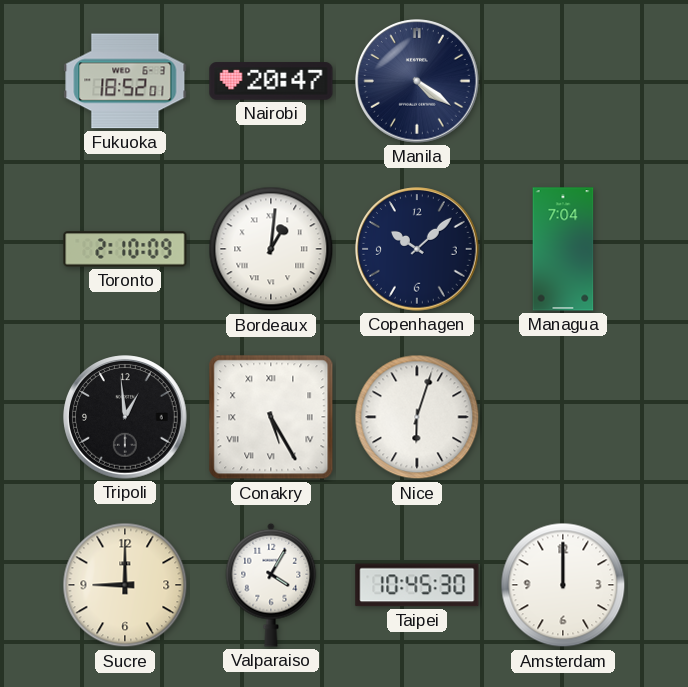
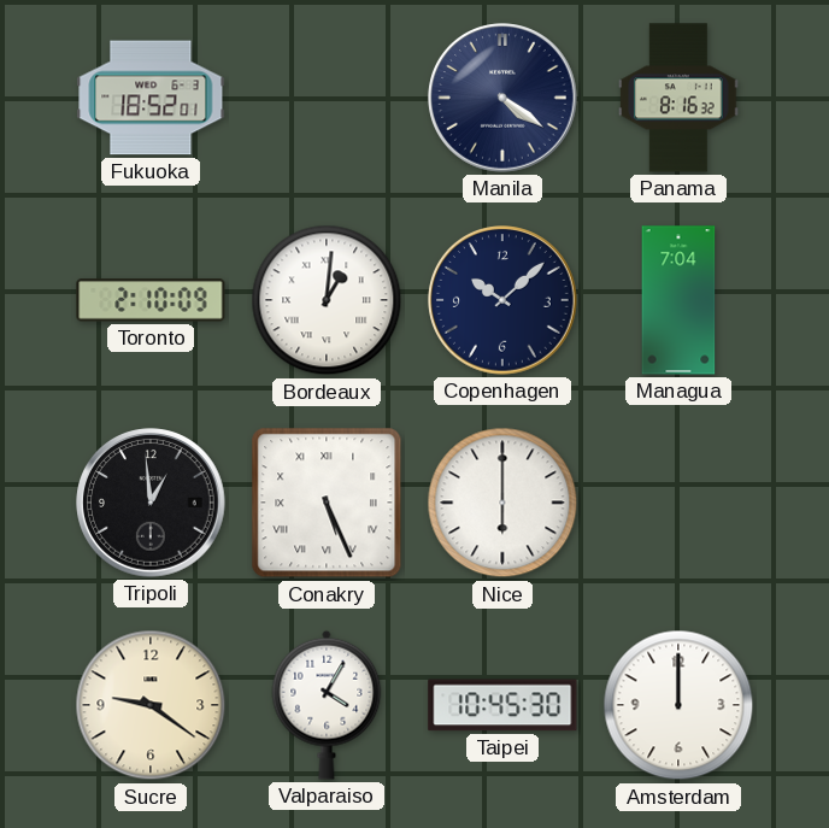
Nairobi: 20:47 -> none (271, 81)
Panama: none -> 8:16 (678, 98)
Conakry: 5:25 -> 5:26 (327, 503)
Nice: 6:03 -> 6:00 (502, 503)
Sucre: 9:00 -> 9:21 (151, 705)
